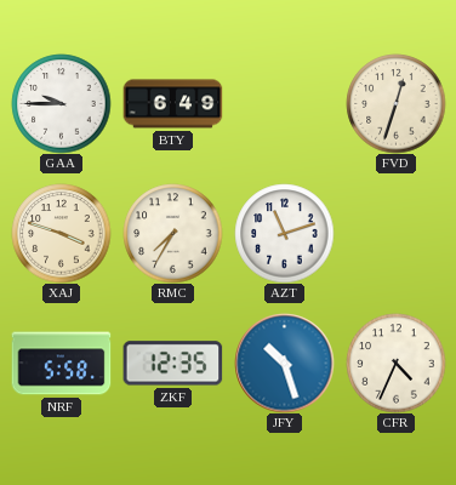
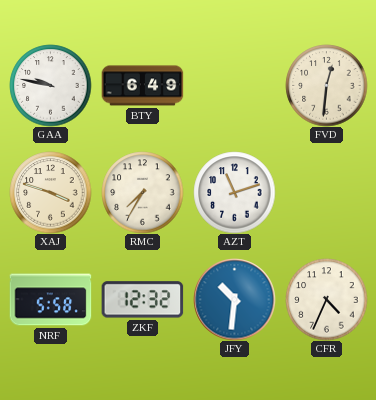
GAA: 9:45 -> 9:47 (50, 85)
FVD: 12:33 -> 12:31 (326, 85)
ZKF: 12:35 -> 12:32 (142, 300)
JFY: 10:27 -> 10:31 (234, 299)
